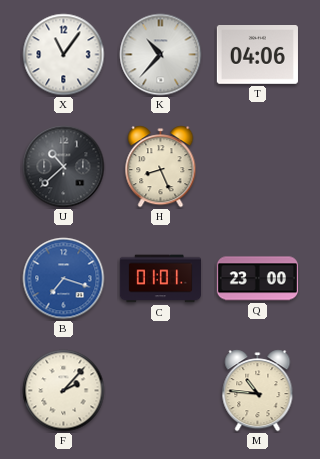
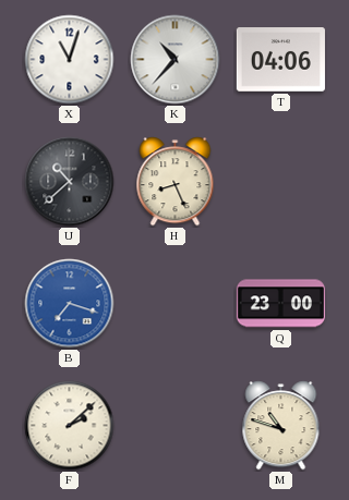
X: 11:06 -> 11:03 (70, 60)
C: 01:01 -> none (160, 279)
F: 2:07 -> 2:08 (70, 426)
M: 10:46 -> 10:48 (281, 426)
